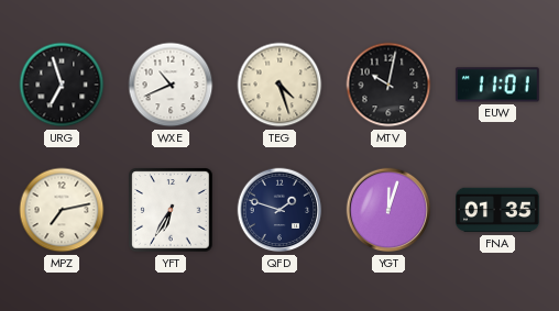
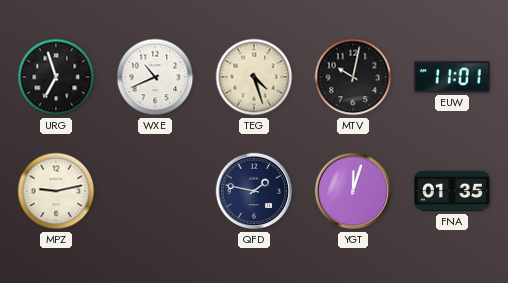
MPZ: 7:13 -> 9:13 (56, 191)
YFT: 6:35 -> none (171, 210)
QFD: 1:48 -> 1:47 (254, 191)
